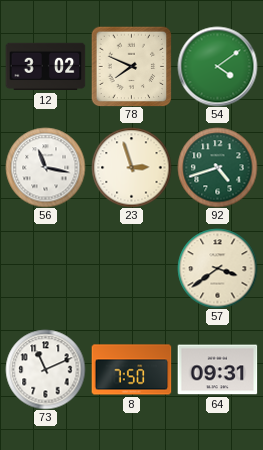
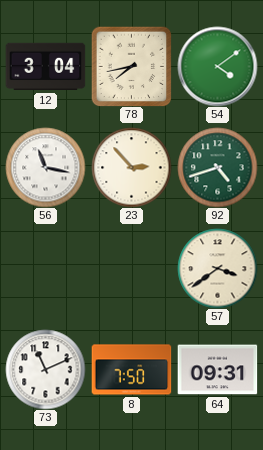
12: 3:02 -> 3:04 (45, 67)
78: 7:49 -> 7:43 (131, 66)
23: 2:57 -> 2:53 (131, 167)
